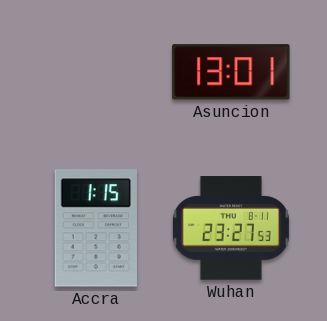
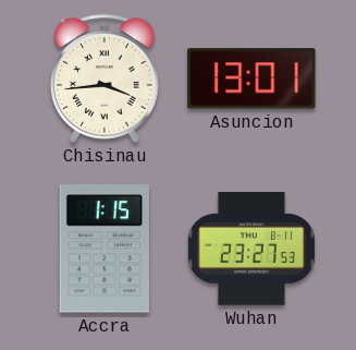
Chisinau: none -> 3:44 (106, 79)
